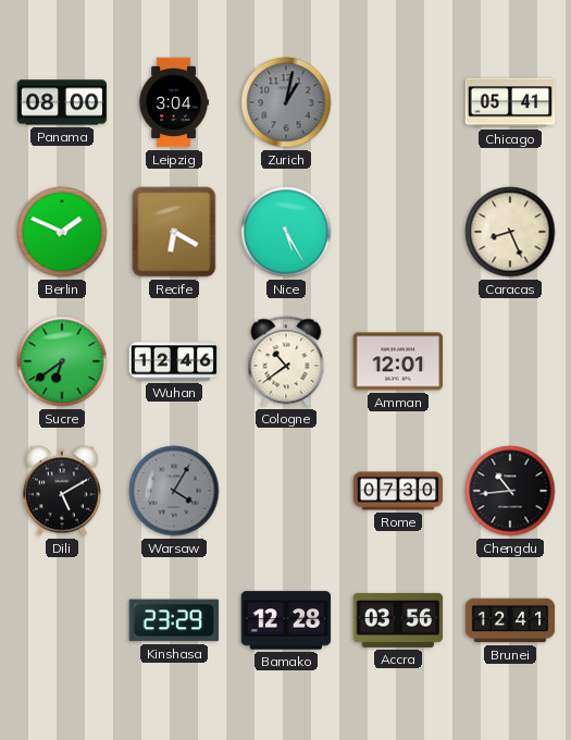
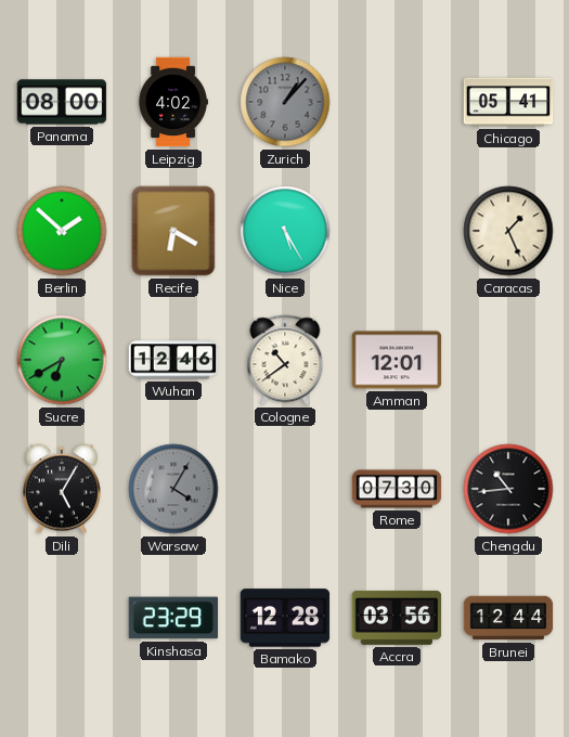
Leipzig: 3:04 -> 4:02 (173, 102)
Zurich: 1:02 -> 1:07 (285, 102)
Berlin: 1:49 -> 1:52 (62, 231)
Caracas: 8:26 -> 1:26 (508, 231)
Sucre: 6:39 -> 6:40 (62, 360)
Dili: 5:10 -> 5:05 (62, 489)
Brunei: 12:41 -> 12:44 (508, 618)
